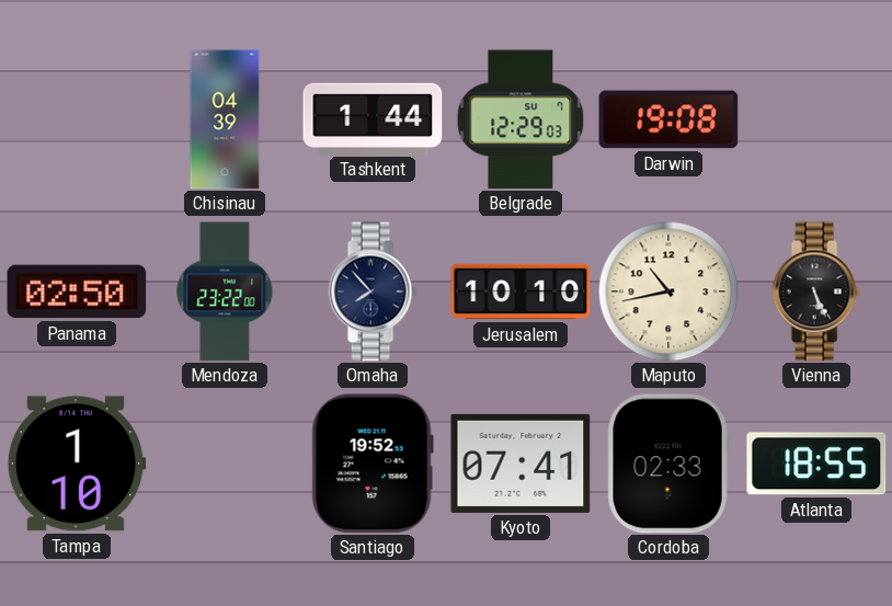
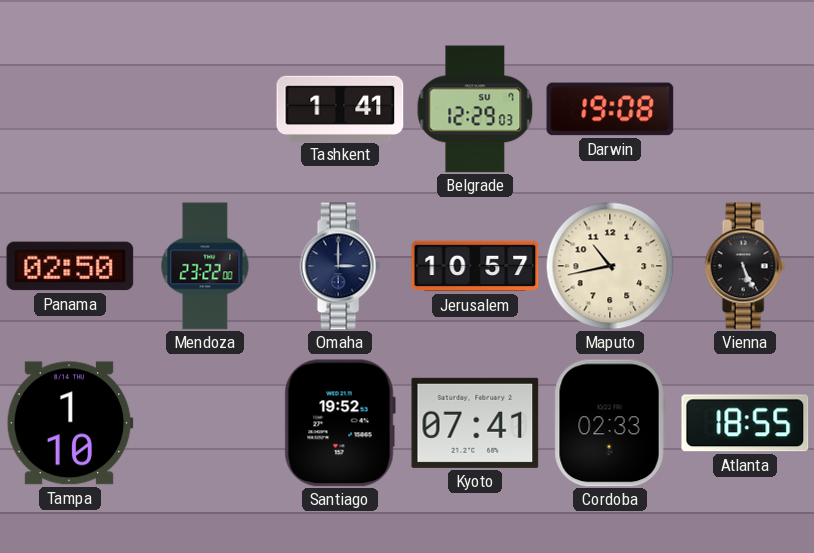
Chisinau: 04:39 -> none (225, 119)
Tashkent: 1:44 -> 1:41 (340, 108)
Omaha: 7:53 -> 3:00 (340, 266)
Jerusalem: 10:10 -> 10:57 (475, 266)
